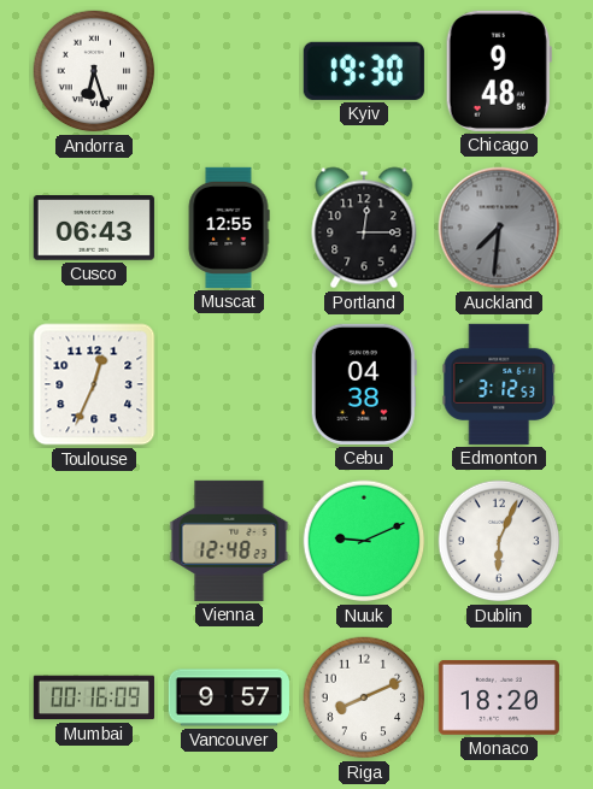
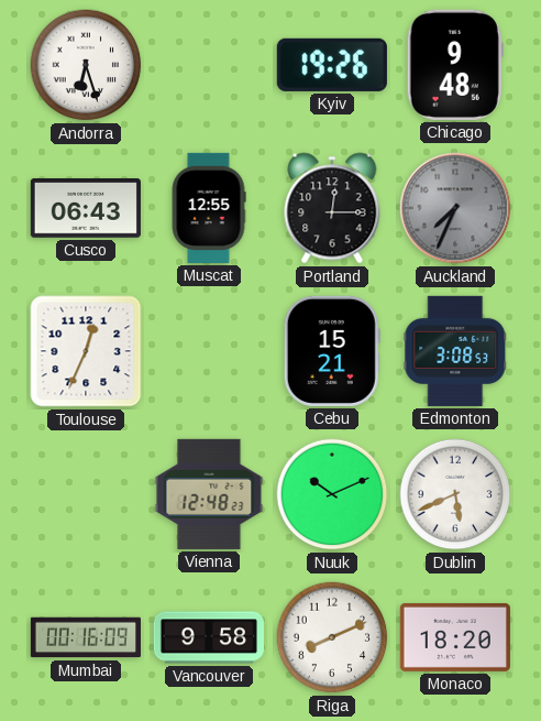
Kyiv: 19:30 -> 19:26 (332, 65)
Auckland: 7:31 -> 7:34 (455, 208)
Cebu: 04:38 -> 15:21 (332, 351)
Edmonton: 3:12 -> 3:08 (455, 351)
Nuuk: 9:11 -> 10:11 (332, 494)
Dublin: 6:04 -> 5:41 (455, 494)
Vancouver: 9:57 -> 9:58 (209, 637)
